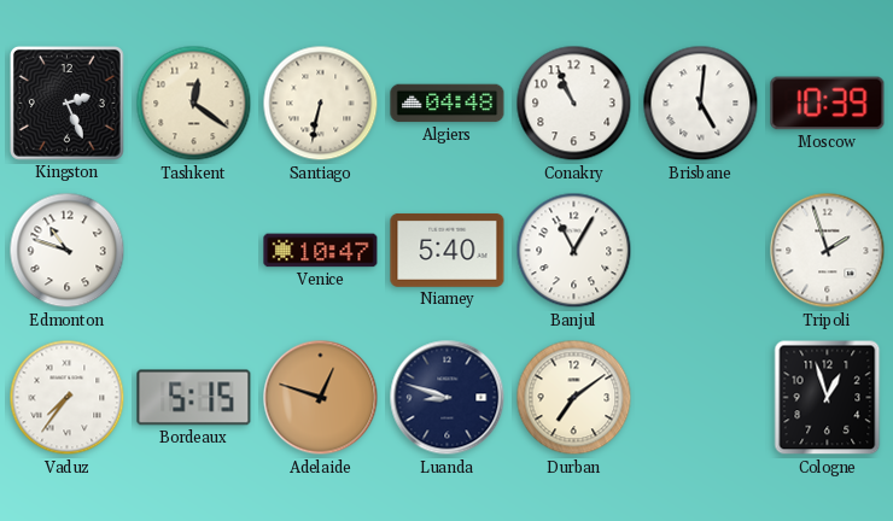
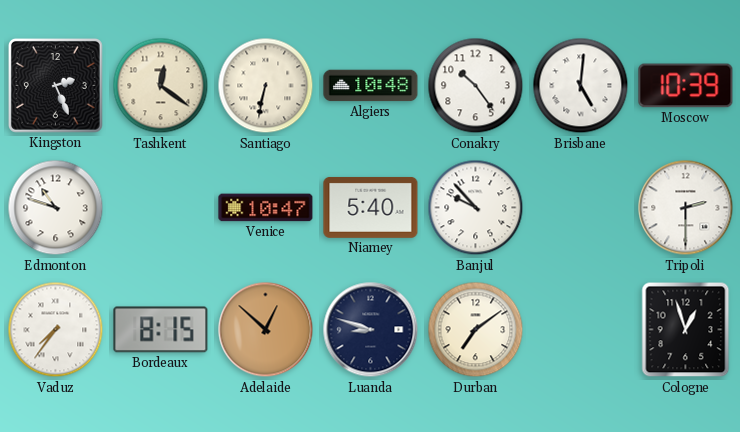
Algiers: 04:48 -> 10:48 (371, 86)
Conakry: 10:56 -> 10:24 (476, 86)
Banjul: 11:05 -> 9:53 (476, 208)
Tripoli: 1:57 -> 2:30 (686, 208)
Bordeaux: 5:15 -> 8:15 (161, 330)
Adelaide: 12:48 -> 12:52 (266, 330)
